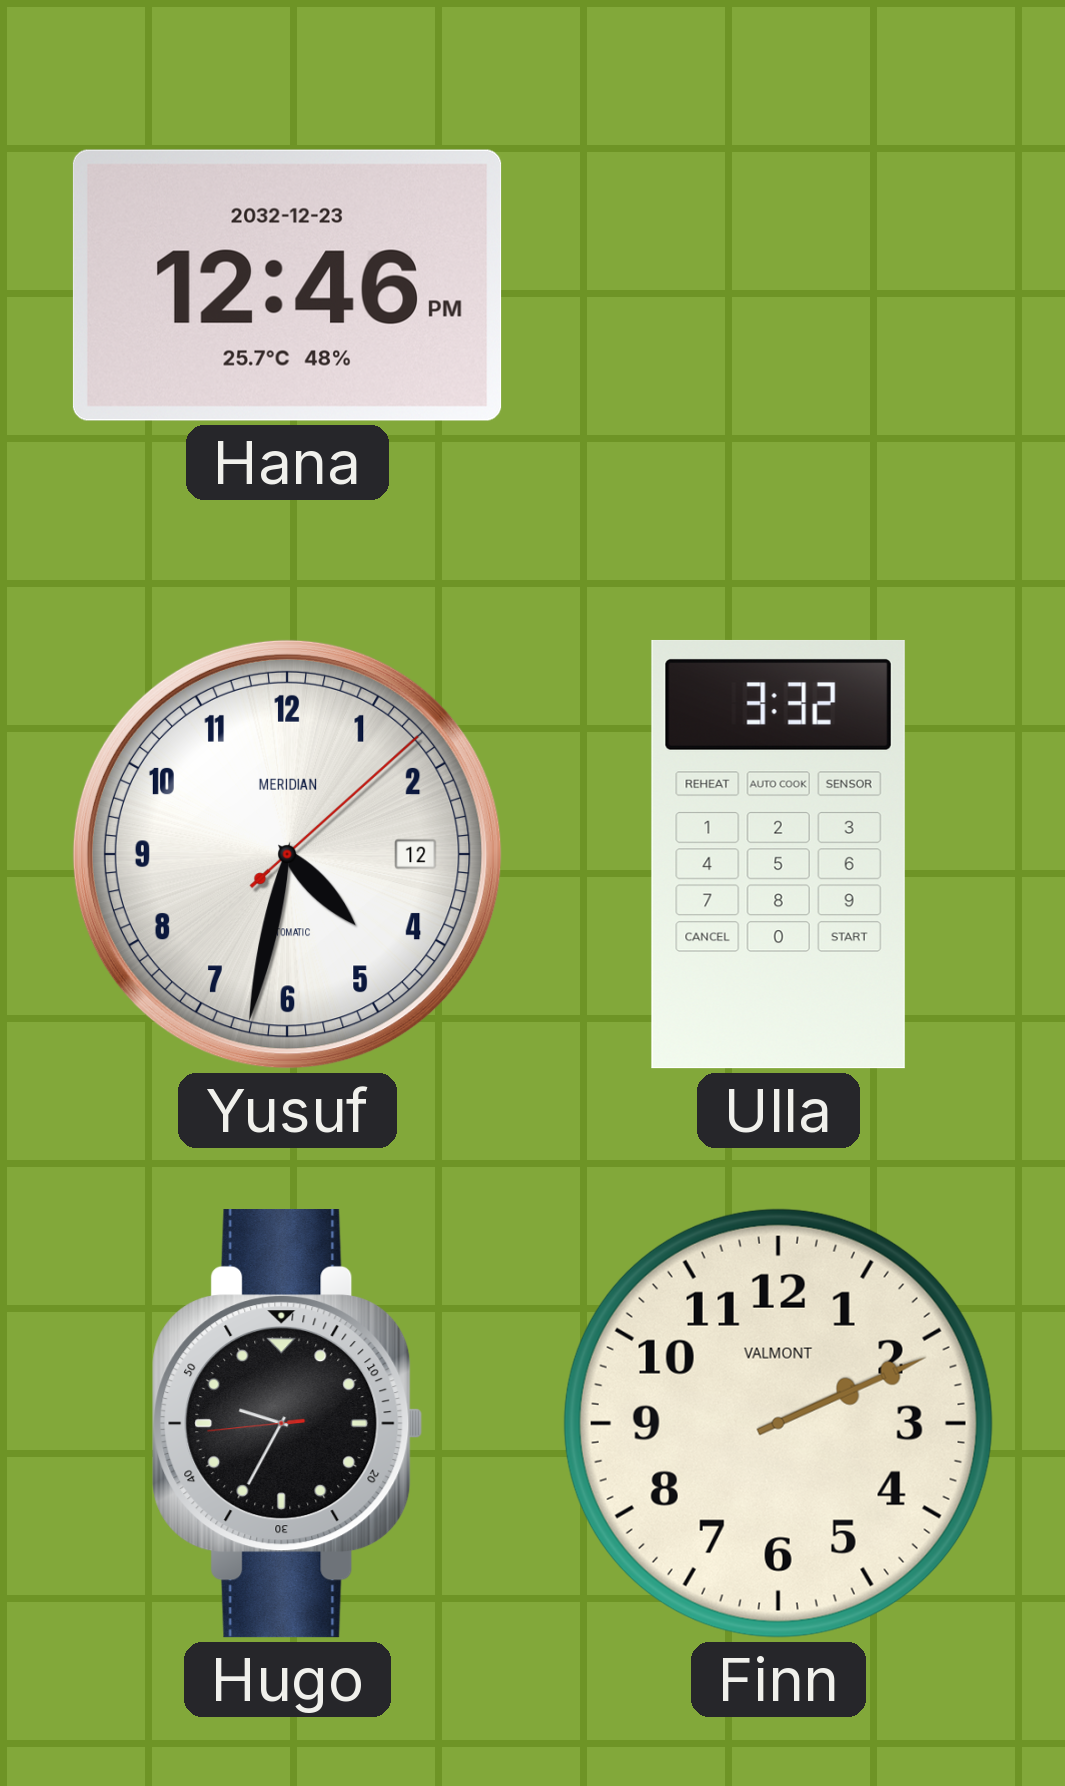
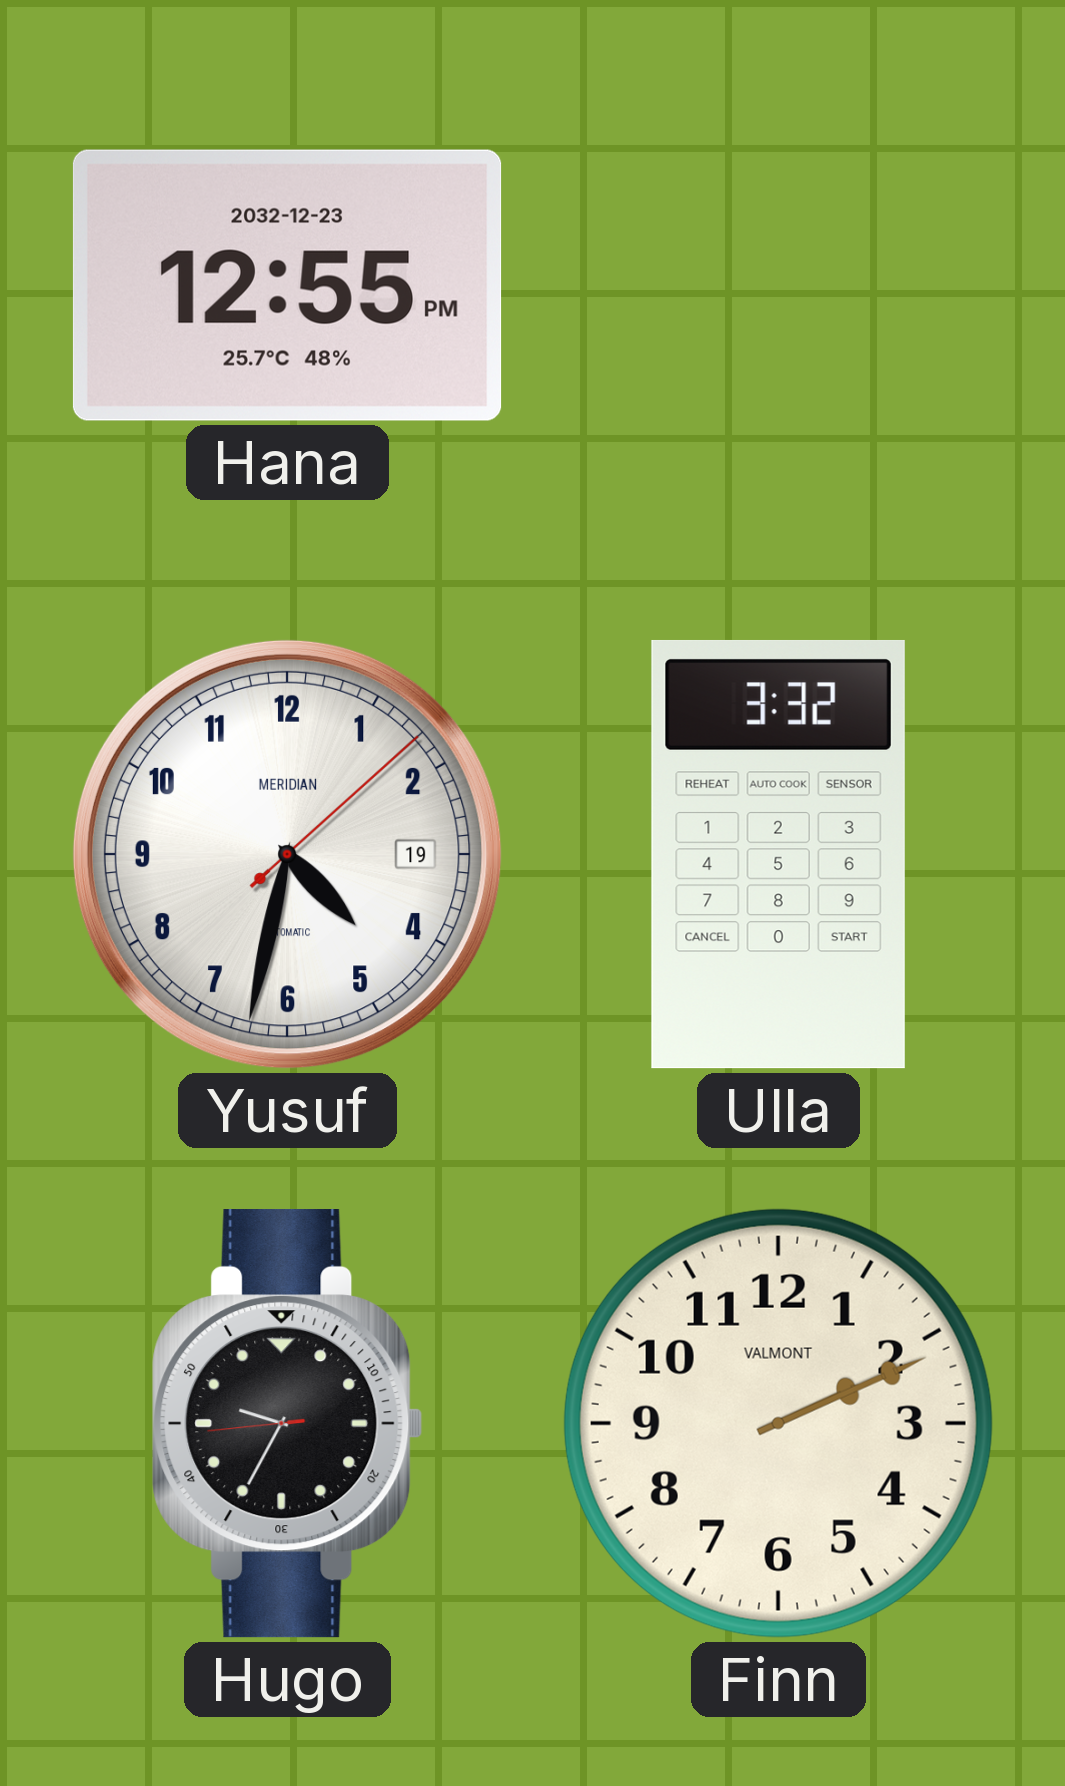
Hana: 12:46 -> 12:55 (287, 285)
Yusuf date: 12 -> 19 (287, 854)
